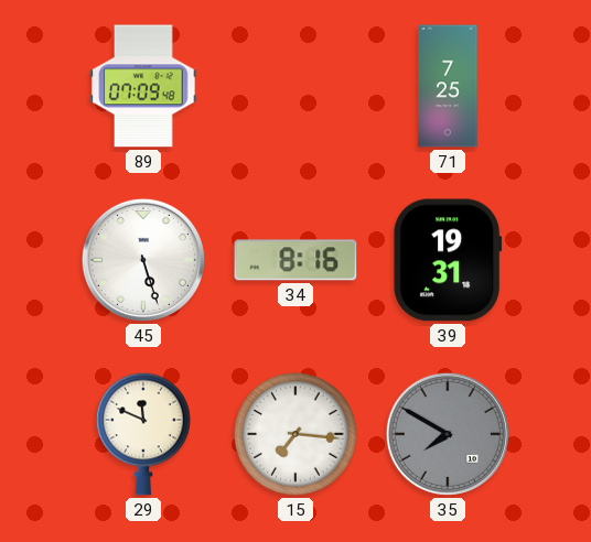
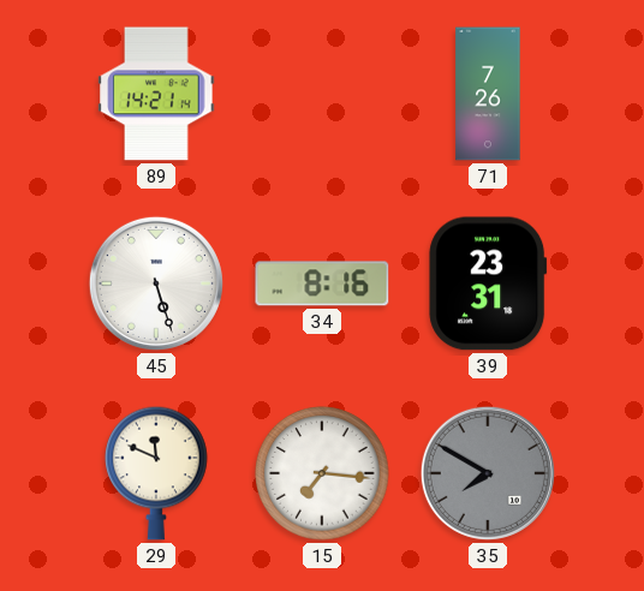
89: 07:09 -> 14:21 (156, 94)
71: 7:25 -> 7:26 (488, 94)
39: 19:31 -> 23:31 (488, 283)
